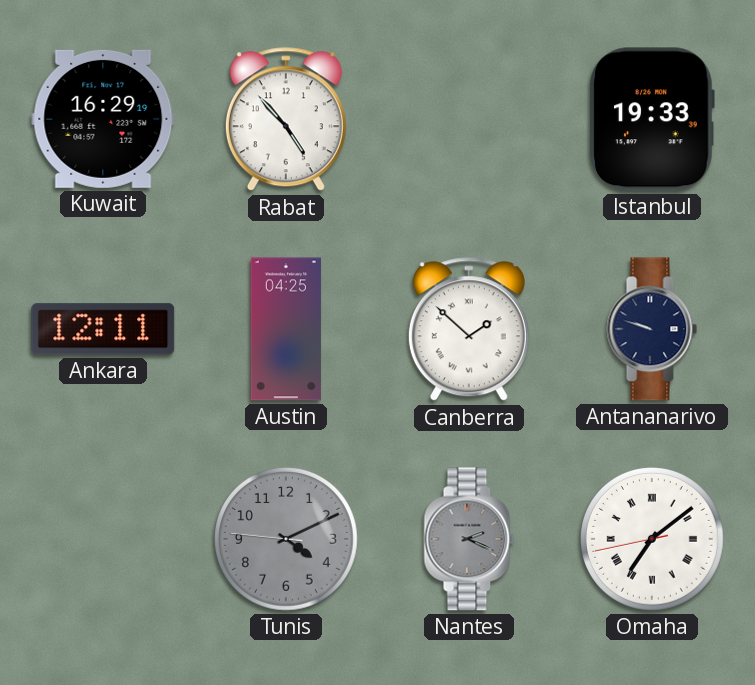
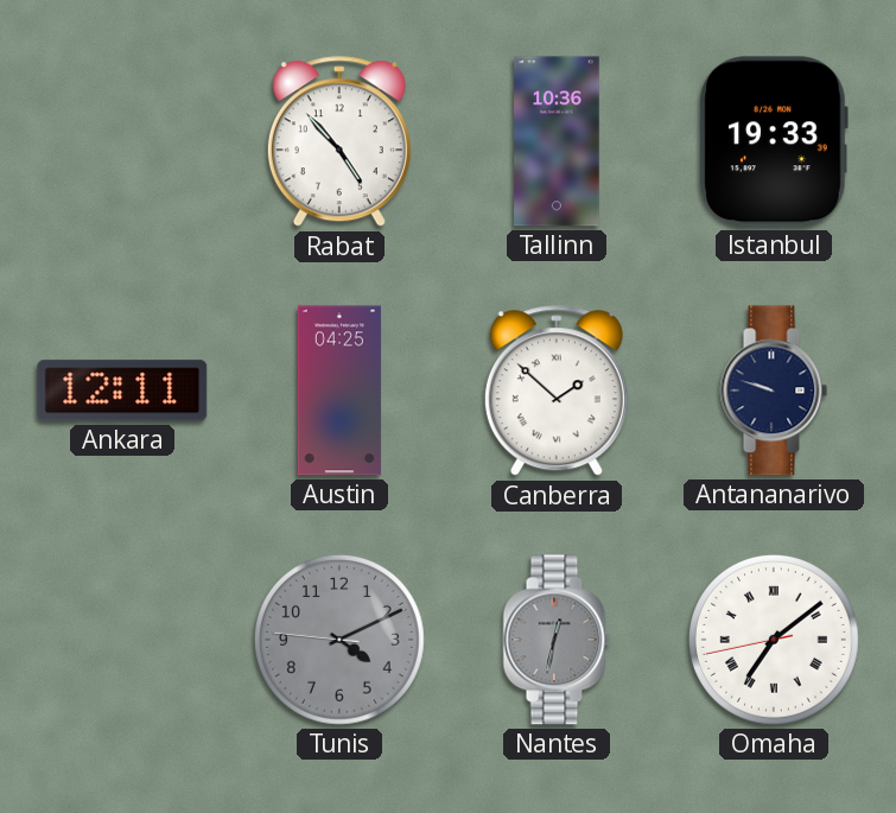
Kuwait: 16:29 -> none (103, 119)
Tallinn: none -> 10:36 (557, 141)
Nantes: 2:19 -> 12:32 (557, 640)
